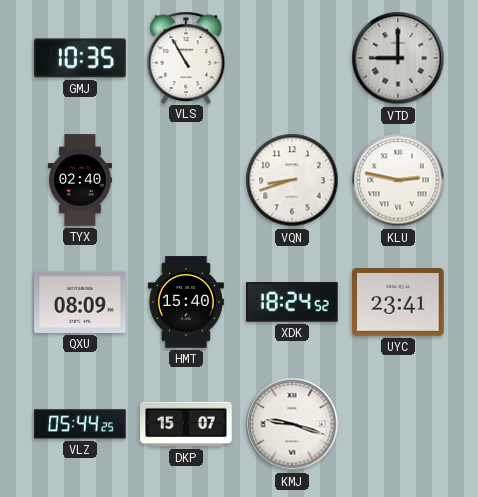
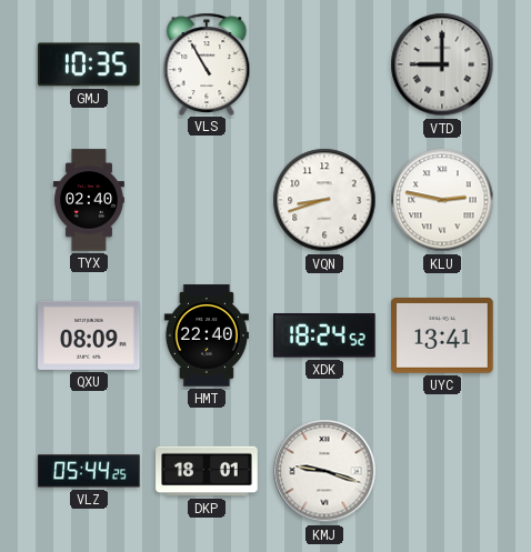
HMT: 15:40 -> 22:40 (207, 335)
UYC: 23:41 -> 13:41 (442, 335)
DKP: 15:07 -> 18:01 (207, 471)
